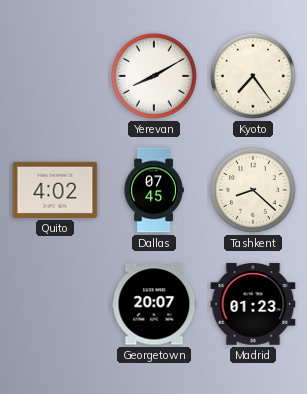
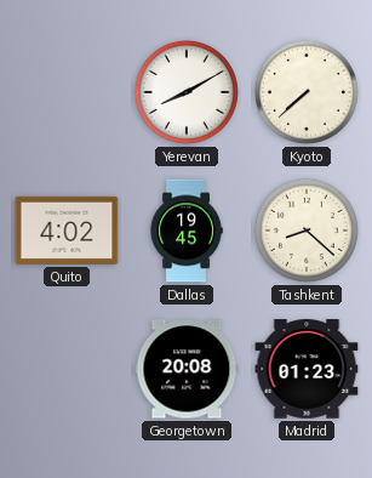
Kyoto: 7:24 -> 7:38 (307, 92)
Dallas: 07:45 -> 19:45 (187, 231)
Georgetown: 20:07 -> 20:08 (187, 369)
